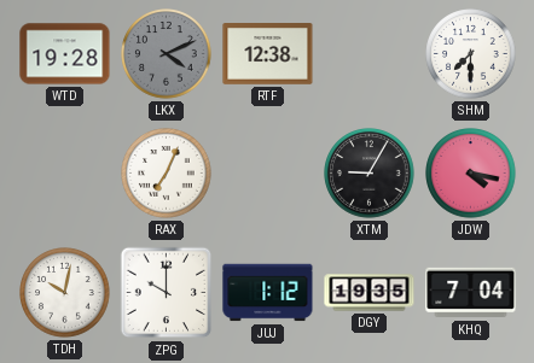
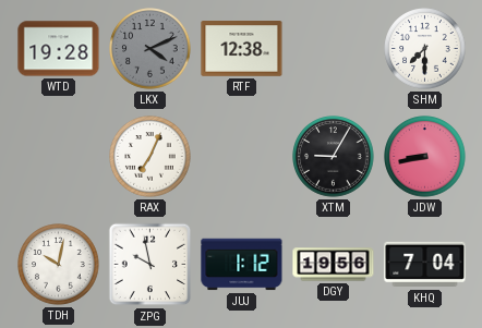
JDW: 4:17 -> 8:43 (425, 157)
ZPG: 10:00 -> 9:58 (150, 265)
DGY: 19:35 -> 19:56 (334, 265)
